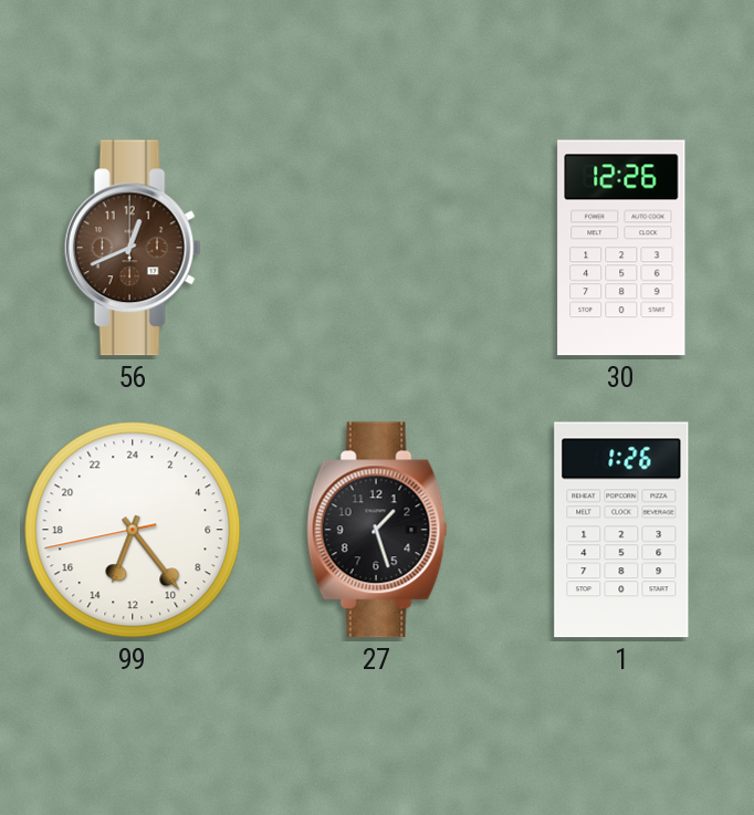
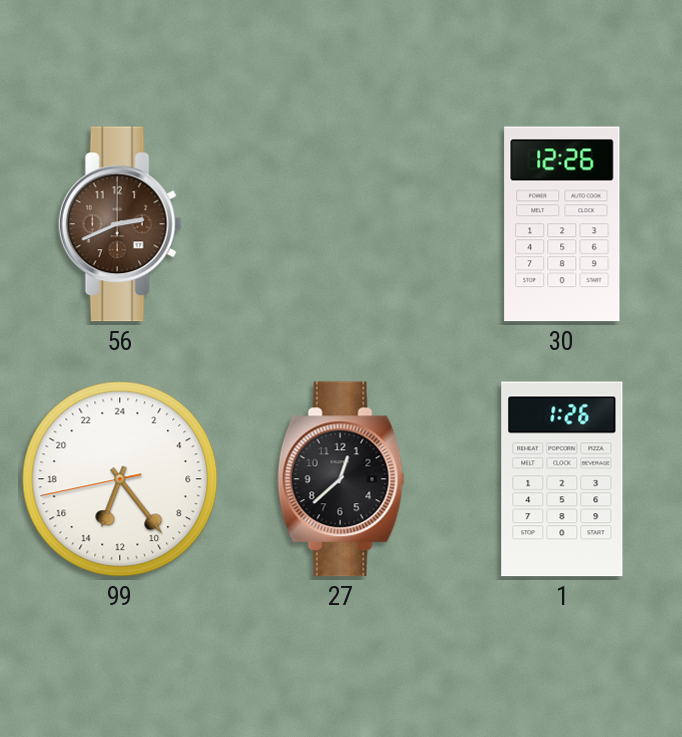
56: 12:41 -> 2:41 (120, 224)
27: 1:27 -> 12:38 (341, 479)
